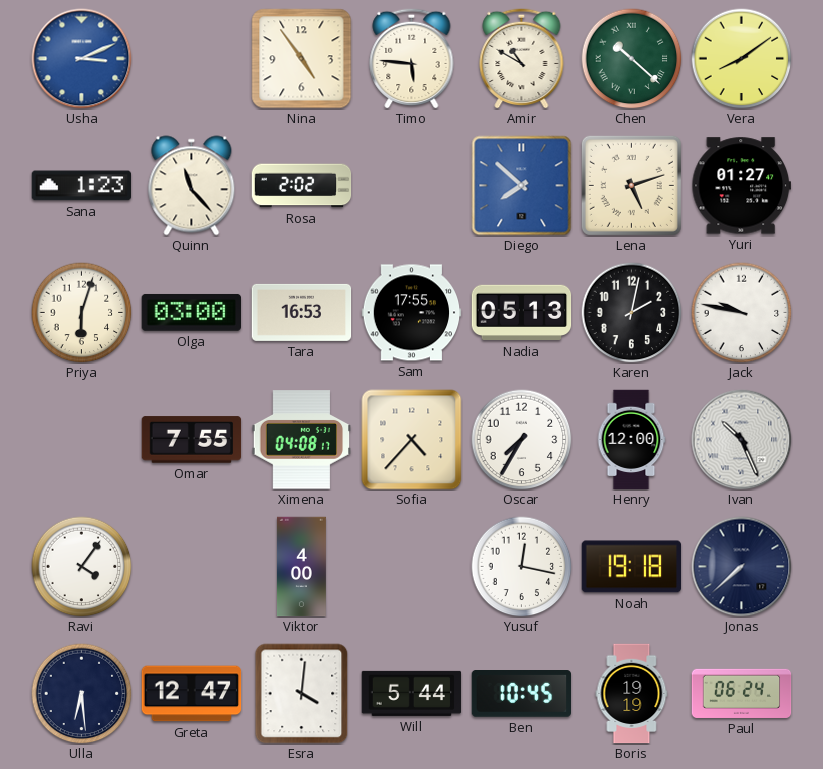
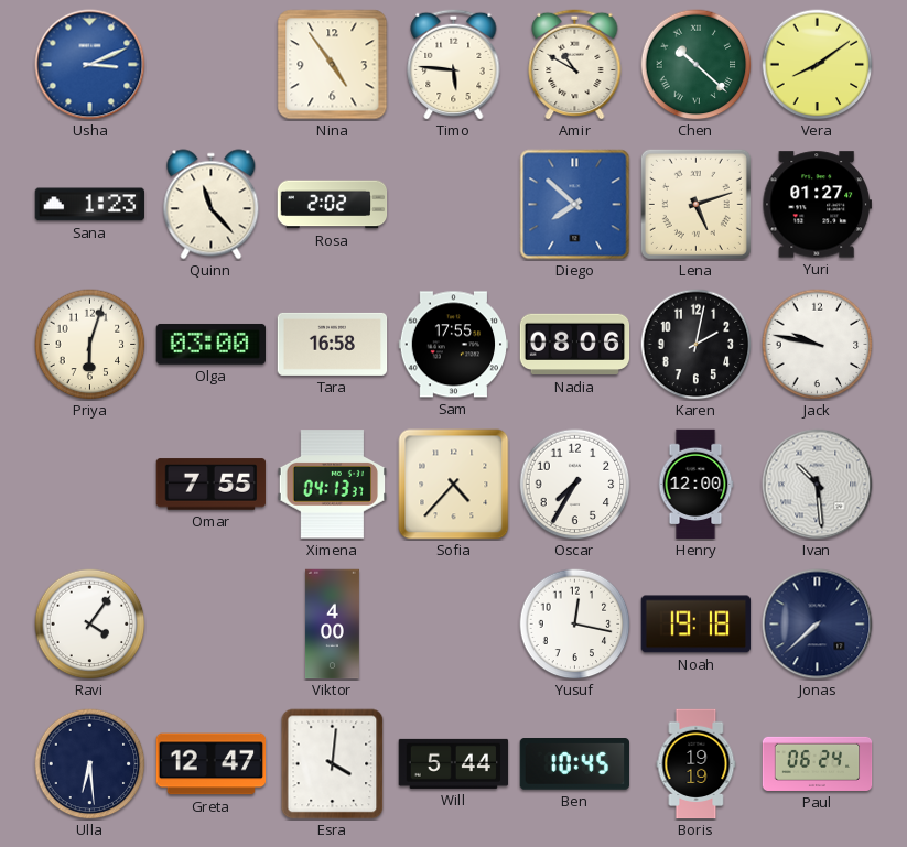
Tara: 16:53 -> 16:58 (333, 344)
Nadia: 05:13 -> 08:06 (575, 345)
Ximena: 04:08 -> 04:13 (332, 485)
Ivan: 10:26 -> 10:29 (818, 485)
